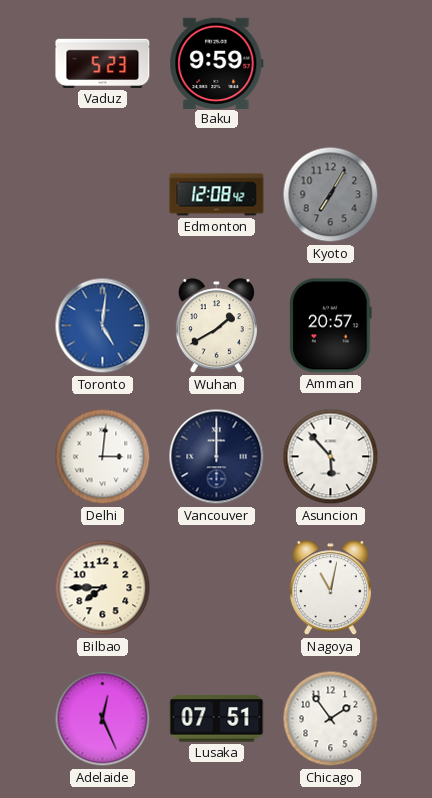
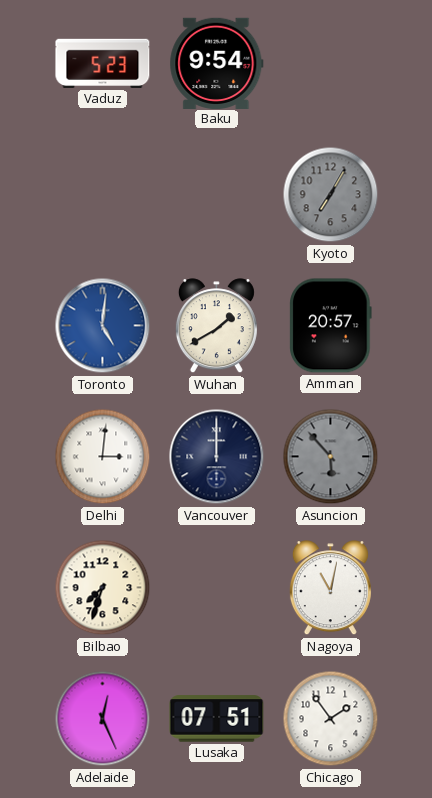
Baku: 9:59 -> 9:54 (217, 63)
Edmonton: 12:08 -> none (217, 195)
Asuncion dial: white -> grey (331, 457)
Bilbao: 7:45 -> 7:33 (103, 588)
